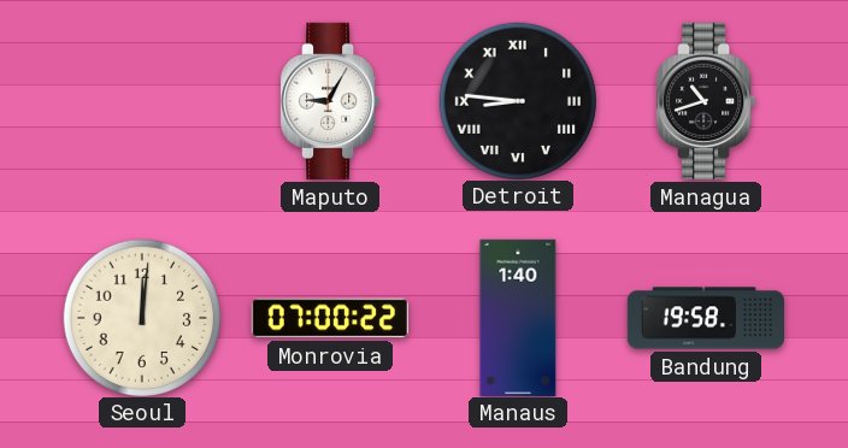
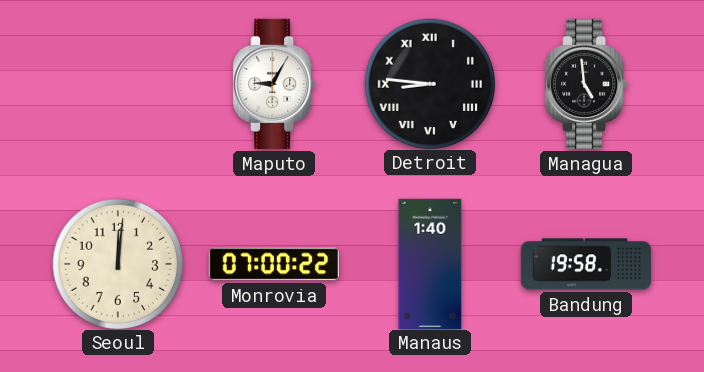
Managua: 10:42 -> 4:59 (586, 84)
